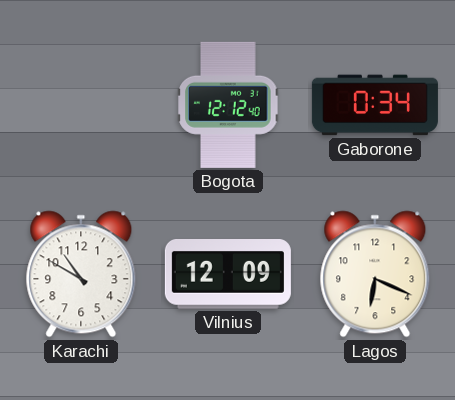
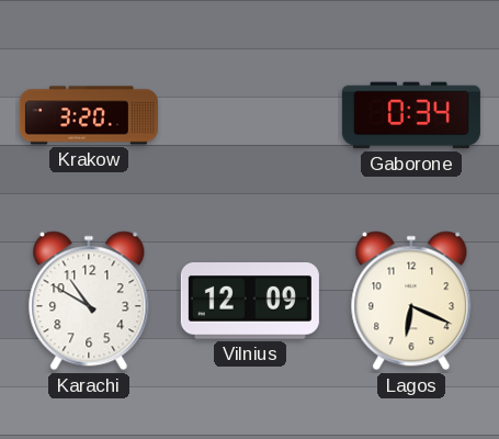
Krakow: none -> 3:20 (89, 115)
Bogota: 12:12 -> none (228, 105)
